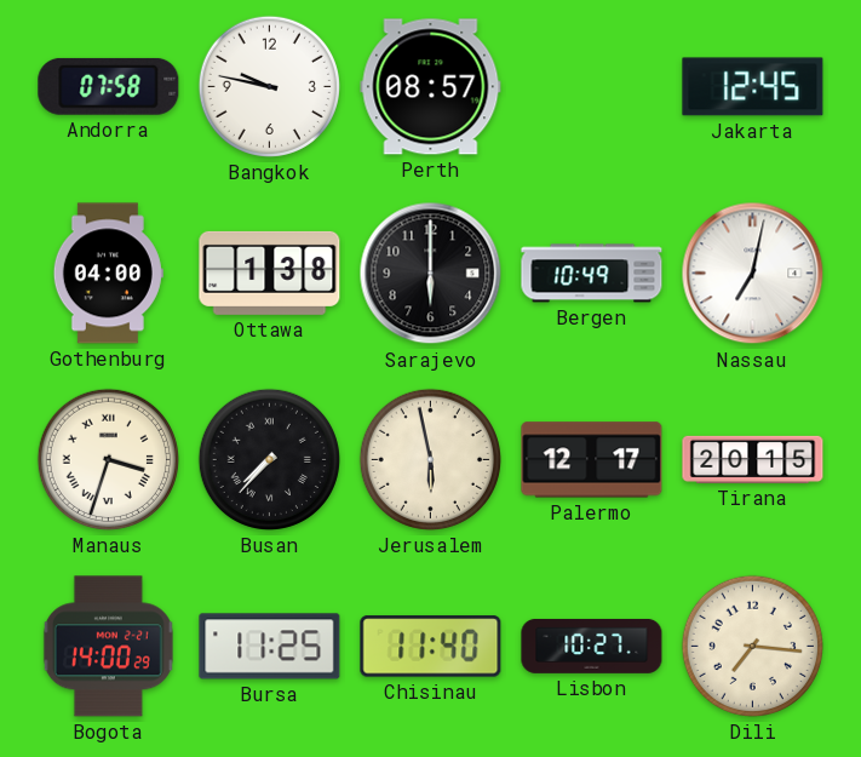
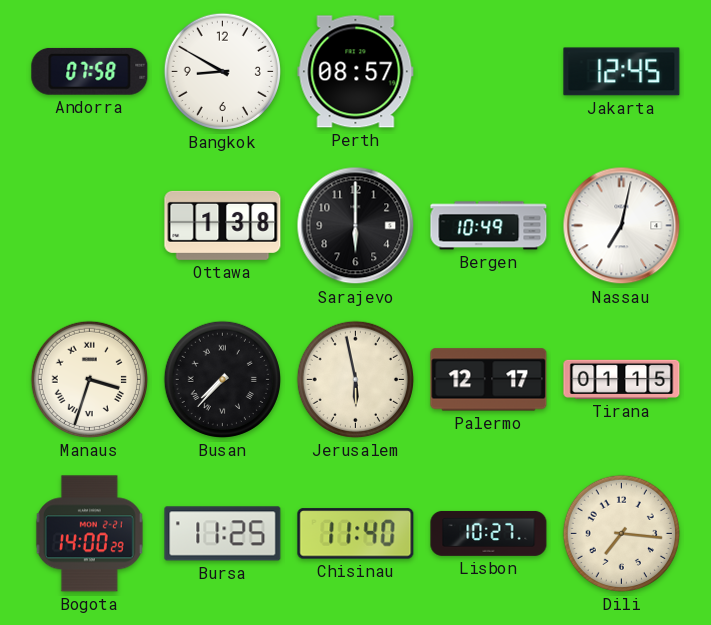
Bangkok: 9:47 -> 8:50 (222, 71)
Gothenburg: 04:00 -> none (108, 274)
Tirana: 20:15 -> 01:15 (622, 379)
